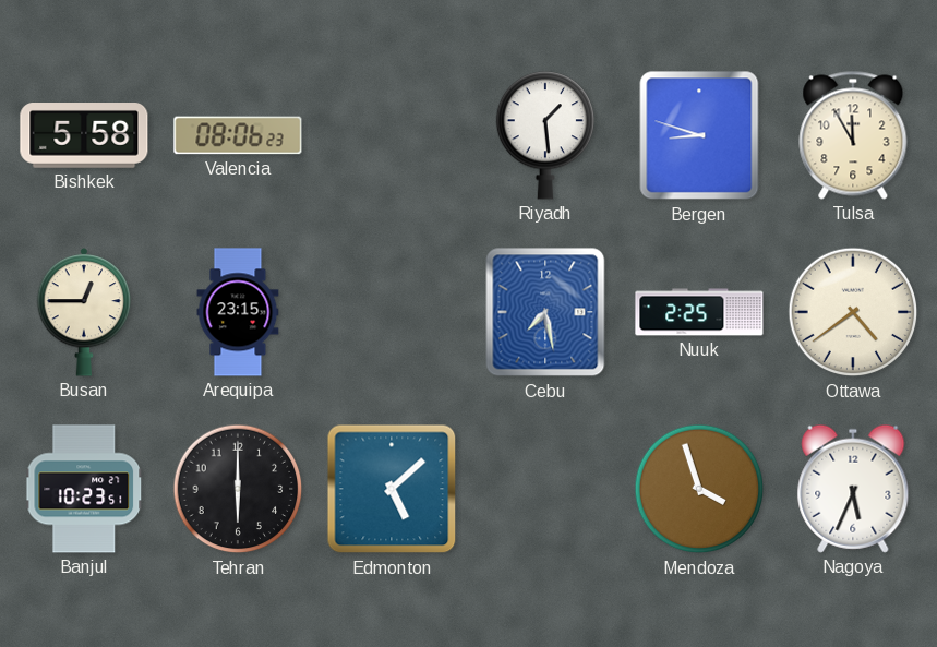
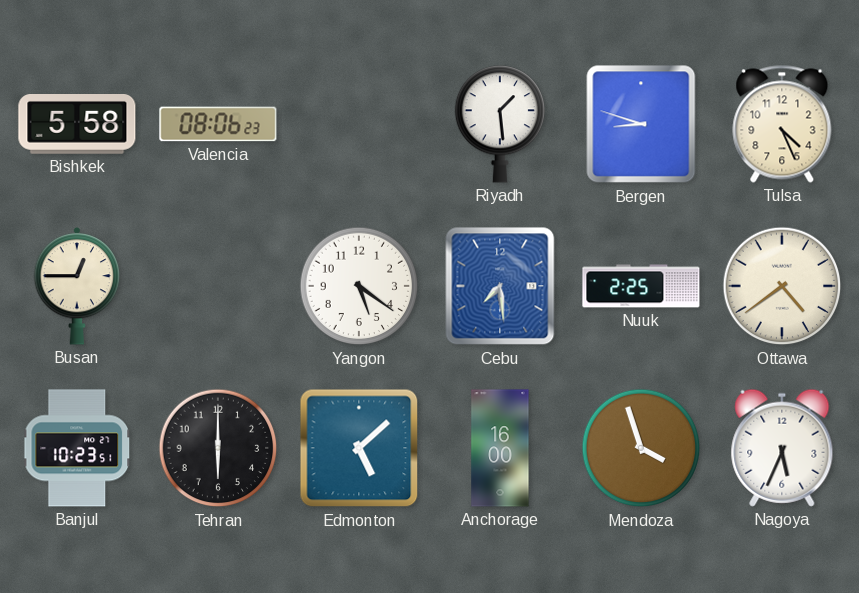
Tulsa: 11:55 -> 4:26 (782, 124)
Arequipa: 23:15 -> none (238, 312)
Yangon: none -> 5:21 (359, 286)
Cebu: 7:28 -> 7:29 (500, 286)
Anchorage: none -> 16:00 (500, 448)
